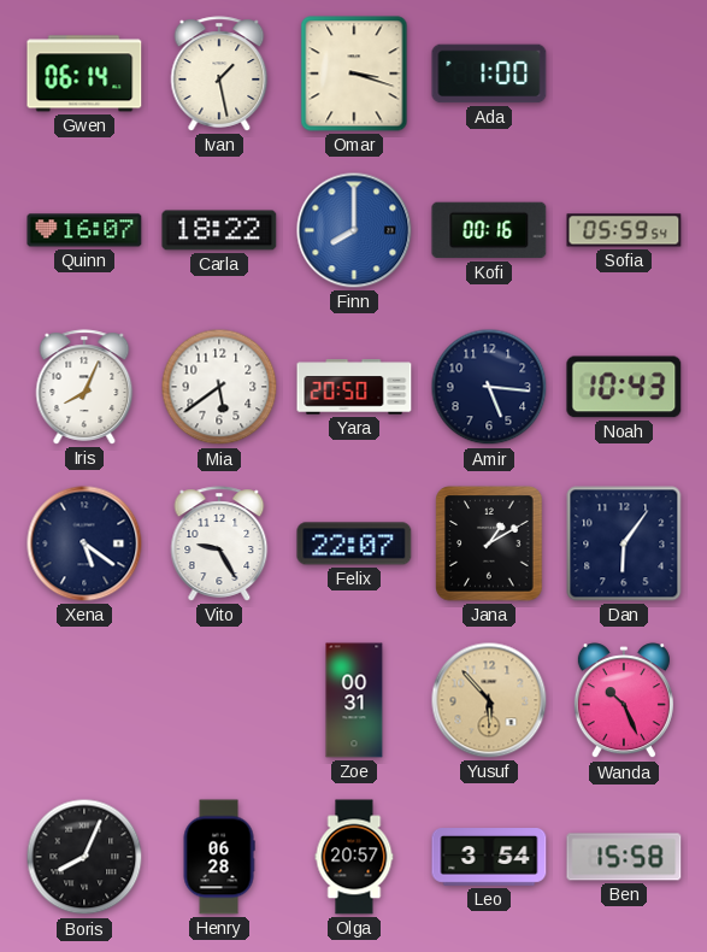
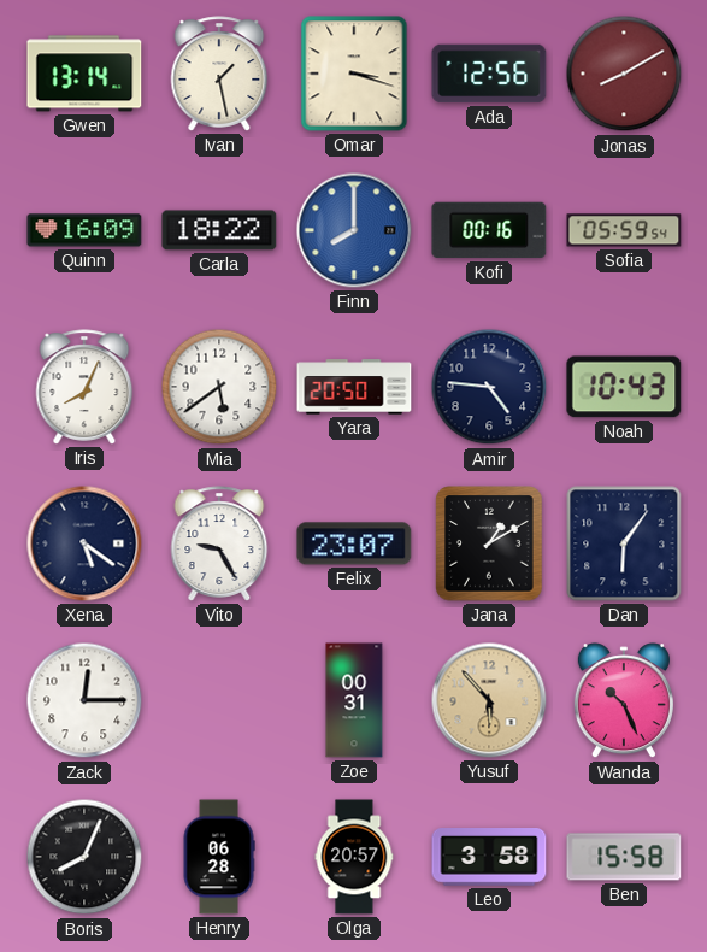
Gwen: 06:14 -> 13:14 (84, 74)
Ada: 1:00 -> 12:56 (489, 74)
Jonas: none -> 8:10 (624, 74)
Quinn: 16:07 -> 16:09 (84, 230)
Amir: 5:16 -> 4:46 (489, 387)
Felix: 22:07 -> 23:07 (354, 543)
Zack: none -> 12:15 (84, 700)
Leo: 3:54 -> 3:58 (489, 858)
